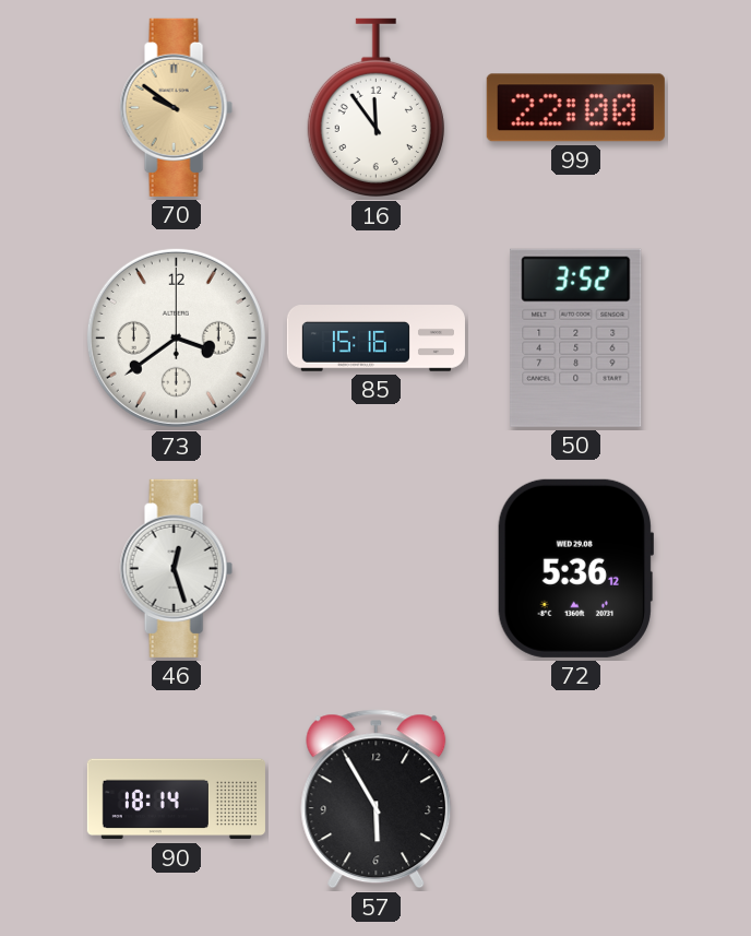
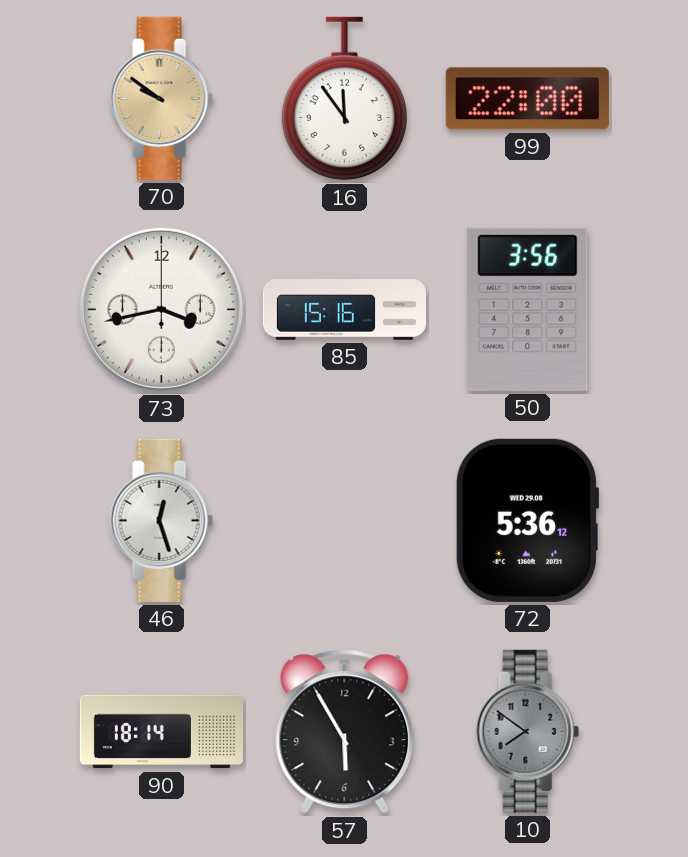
73: 3:39 -> 3:43 (161, 309)
50: 3:52 -> 3:56 (528, 309)
10: none -> 7:51 (527, 731)
